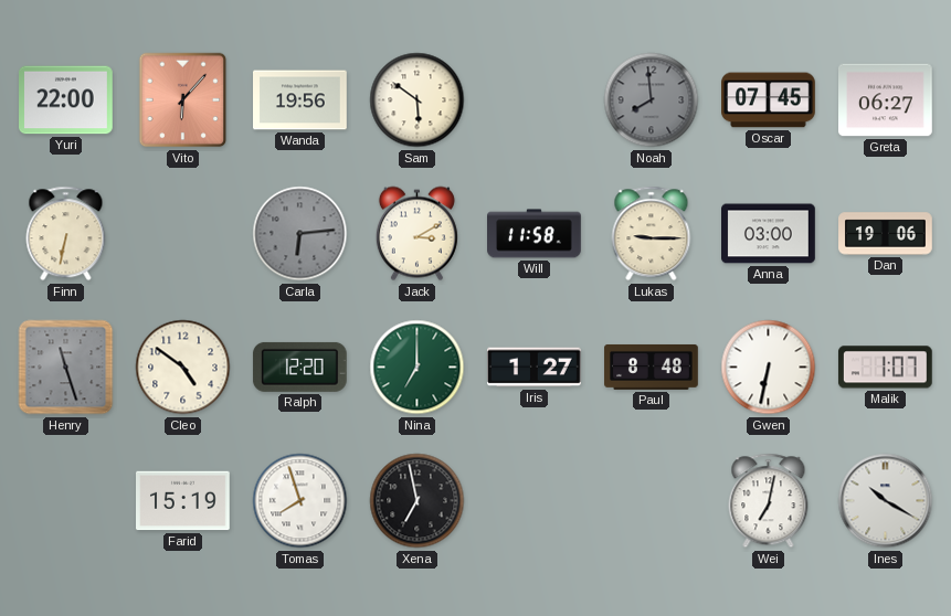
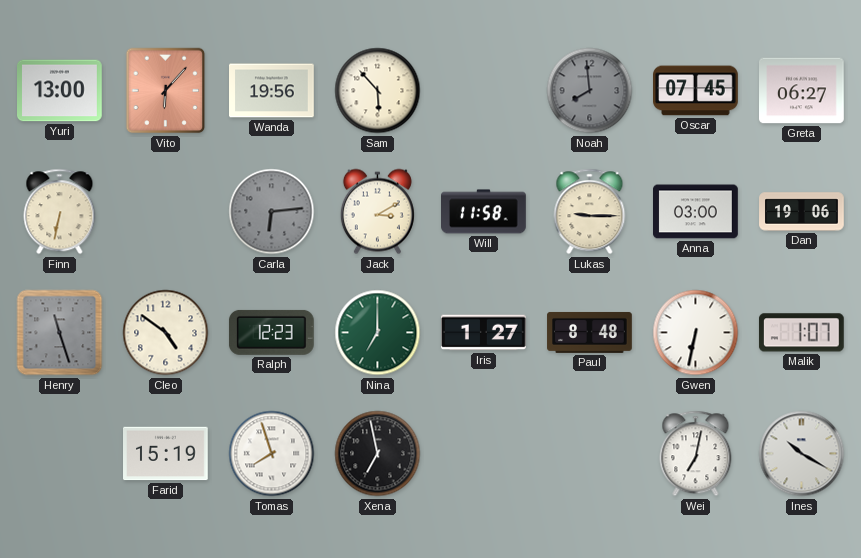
Yuri: 22:00 -> 13:00 (60, 91)
Sam: 5:51 -> 5:53 (378, 91)
Ralph: 12:20 -> 12:23 (271, 332)
